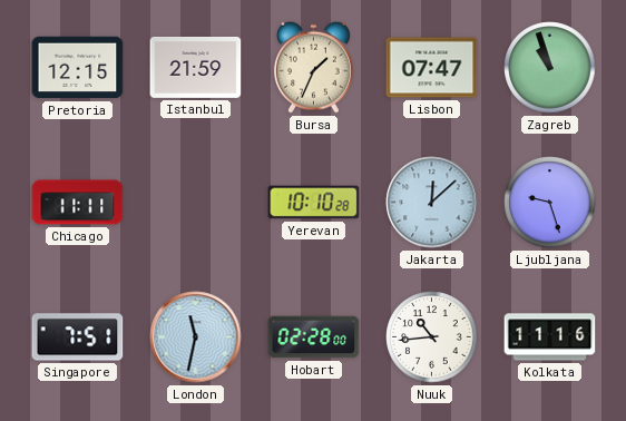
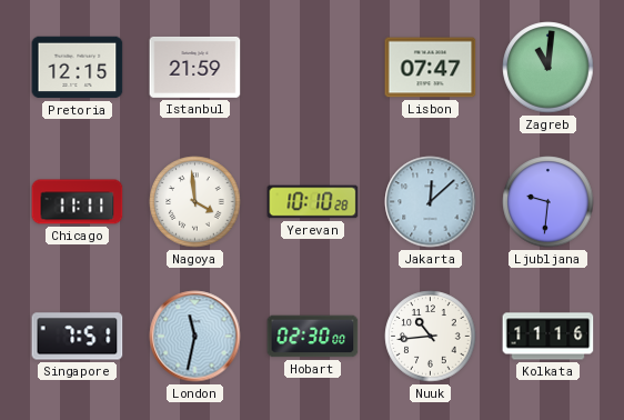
Bursa: 1:34 -> none (313, 67)
Zagreb: 10:57 -> 11:01 (548, 68)
Nagoya: none -> 3:59 (195, 202)
Ljubljana: 9:27 -> 9:31 (548, 202)
Hobart: 02:28 -> 02:30 (313, 337)
